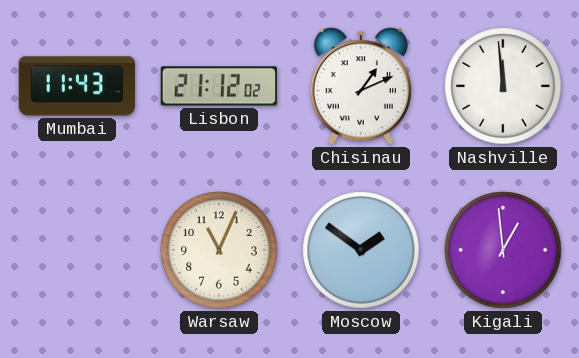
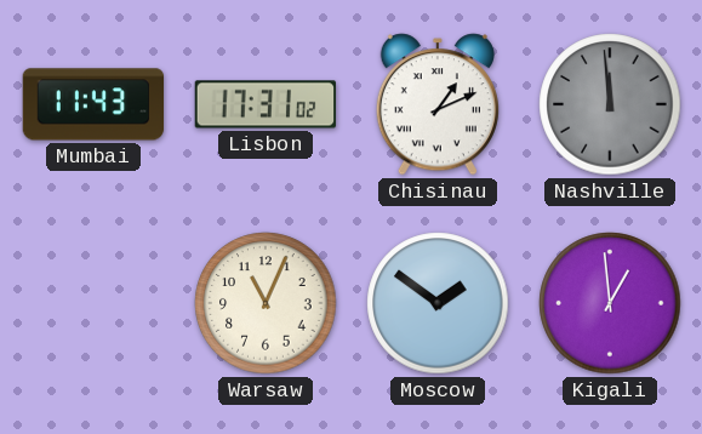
Lisbon: 21:12 -> 17:31 (266, 104)
Nashville dial: white -> grey (610, 104)
